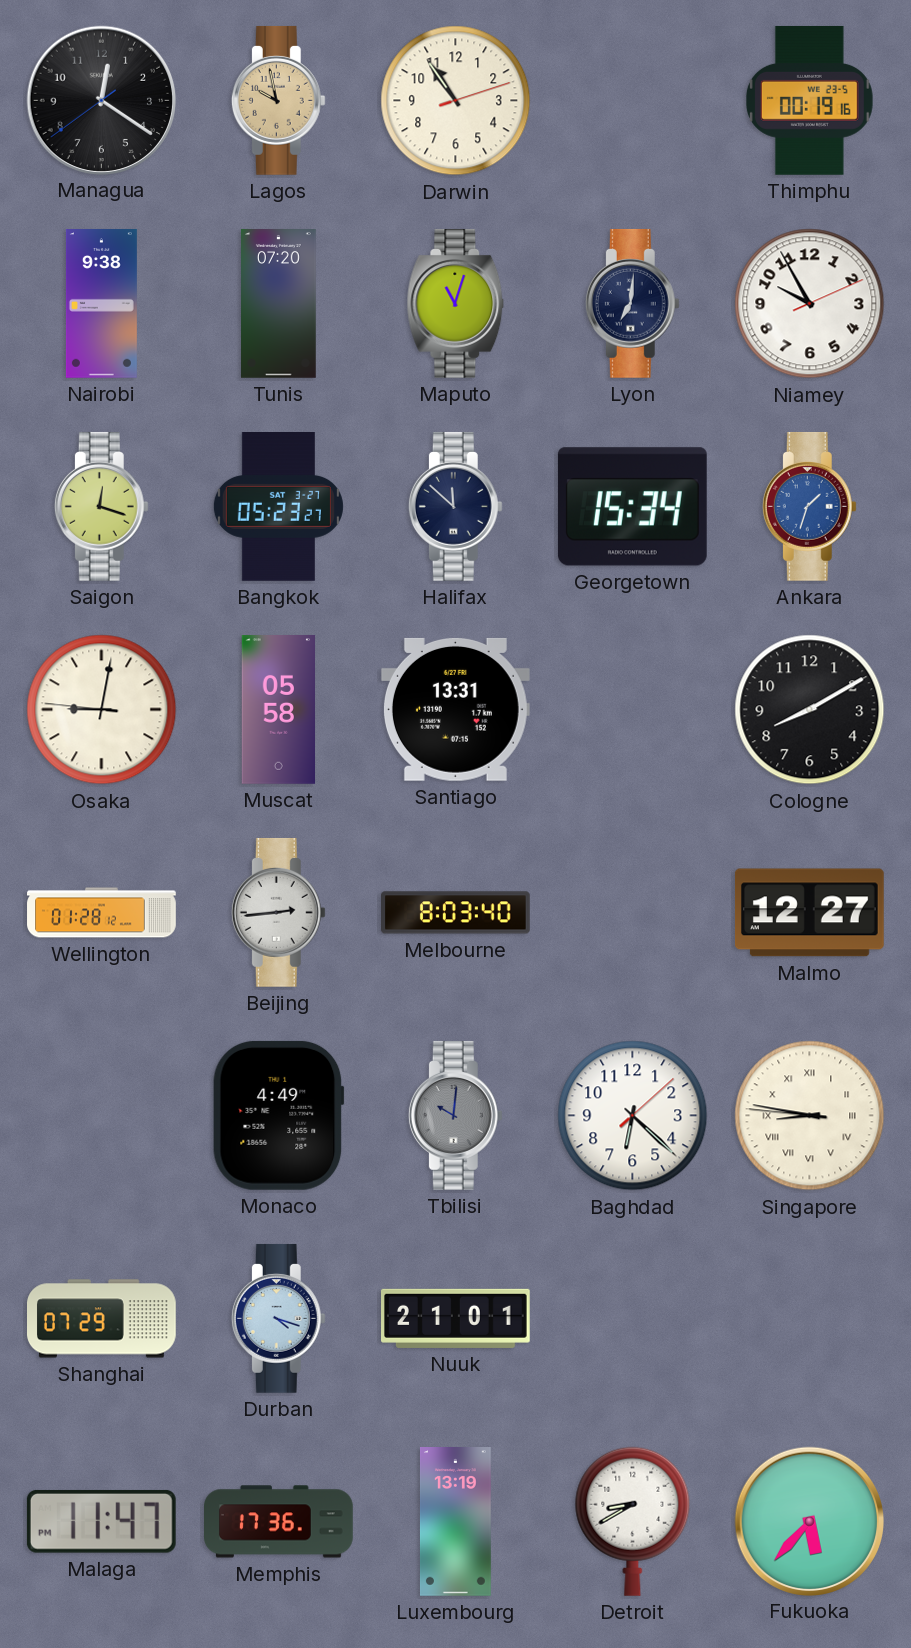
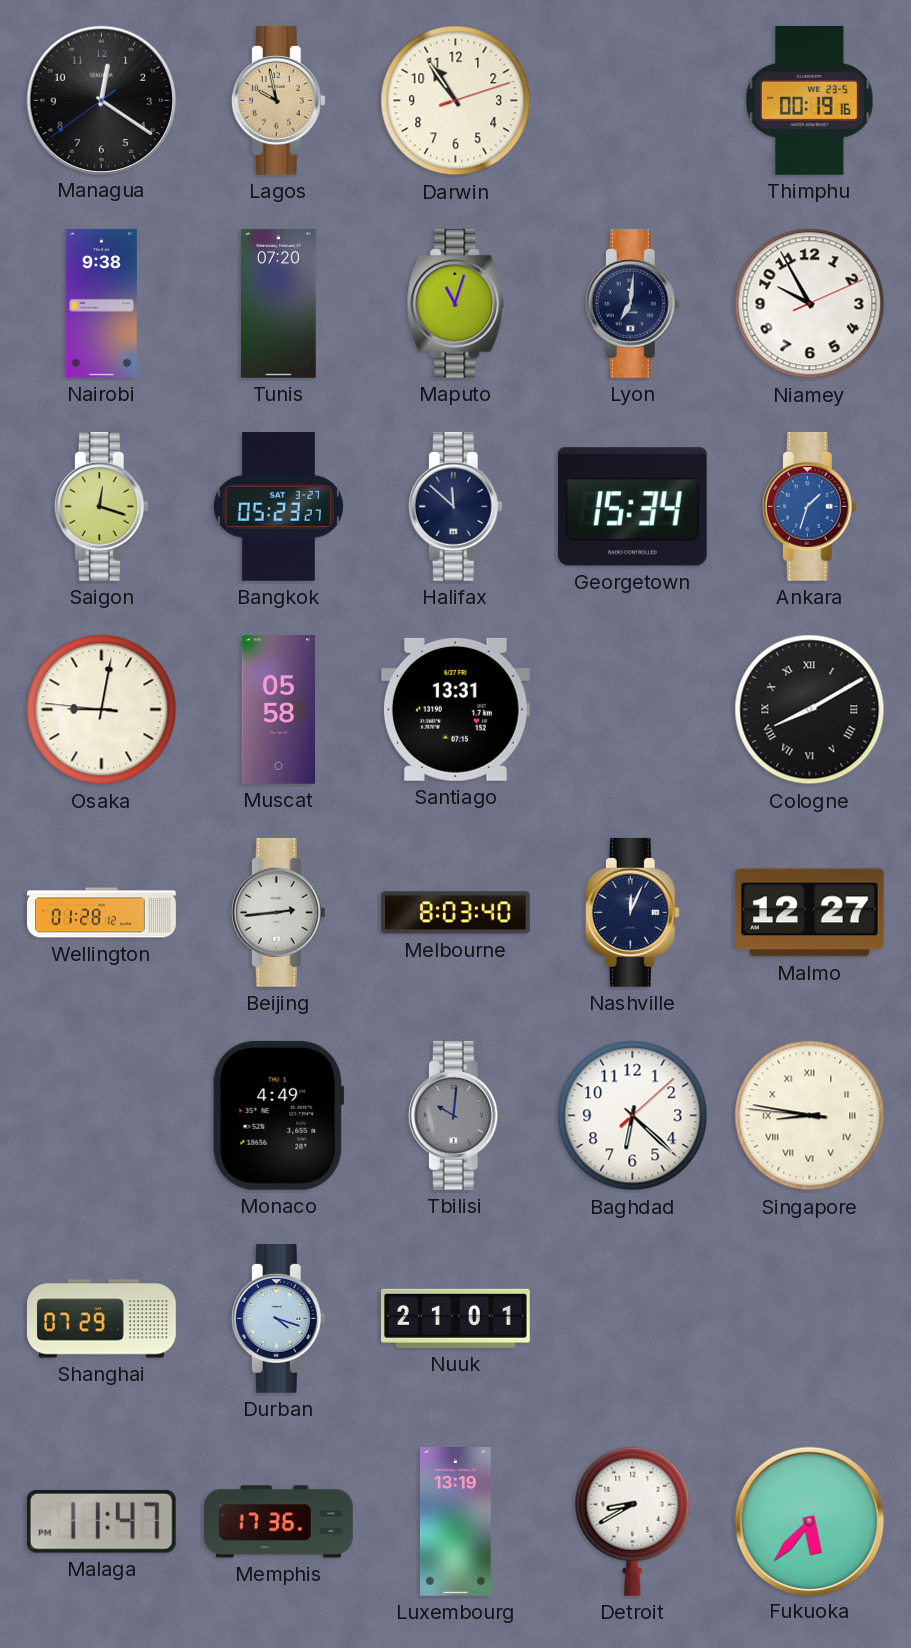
Cologne numerals: Arabic -> Roman (810, 710)
Nashville: none -> 12:04 (632, 912)
